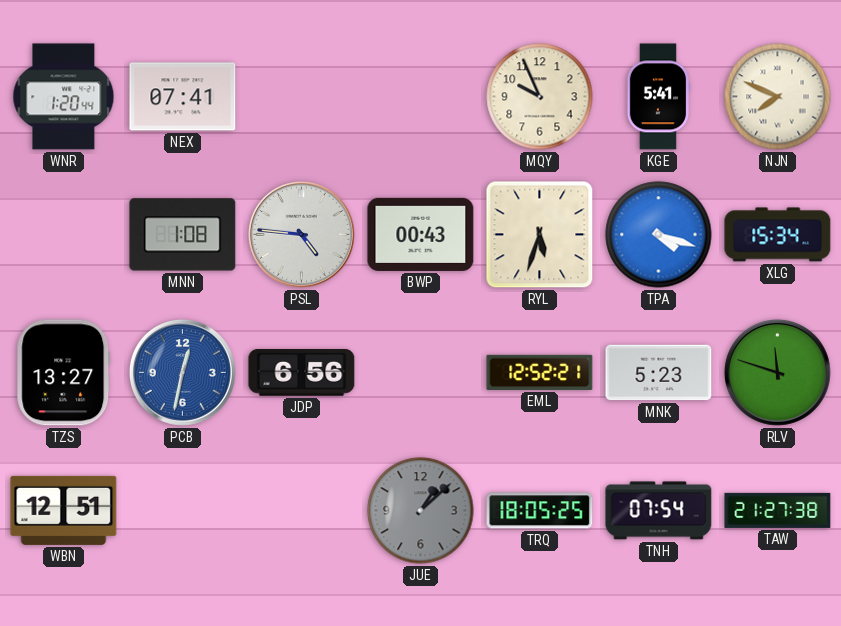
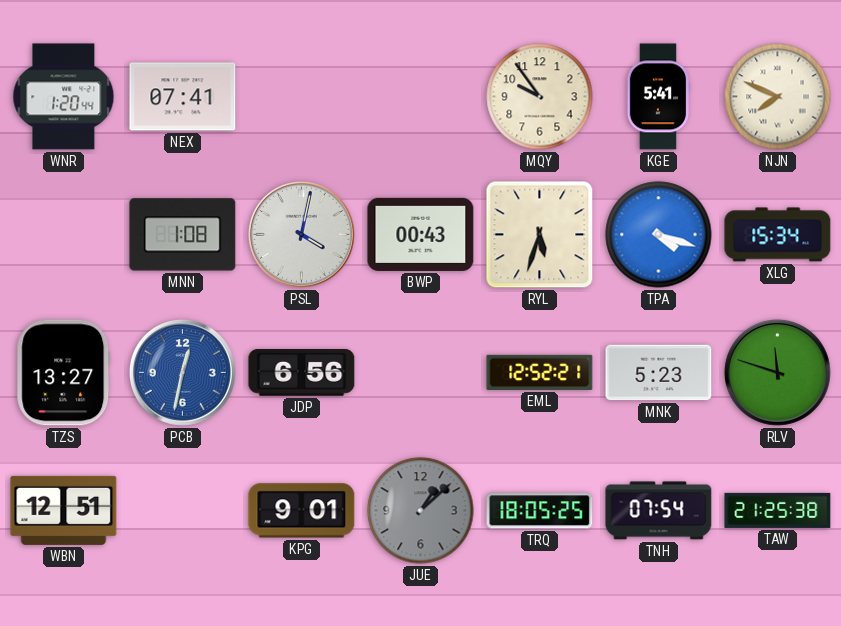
MQY: 9:56 -> 9:54 (540, 97)
PSL: 4:46 -> 4:02 (301, 234)
KPG: none -> 9:01 (302, 511)
TAW: 21:27 -> 21:25 (778, 510)
